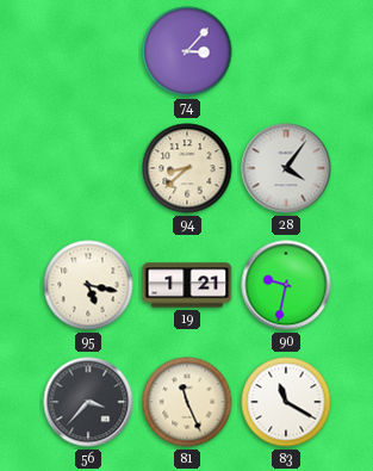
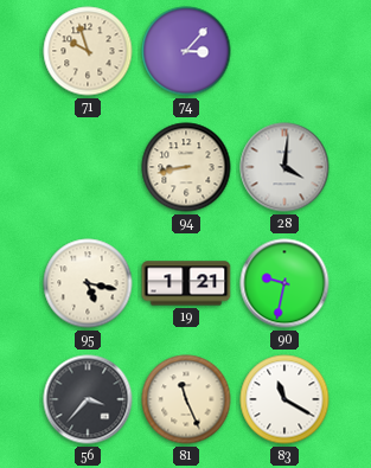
71: none -> 9:57 (88, 51)
94: 8:38 -> 8:43 (186, 167)
28: 4:06 -> 4:01 (284, 167)
